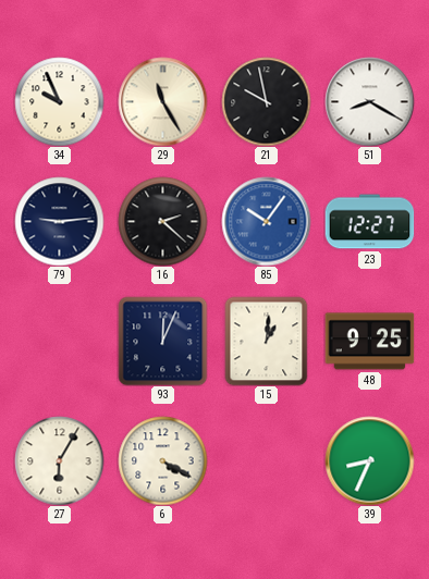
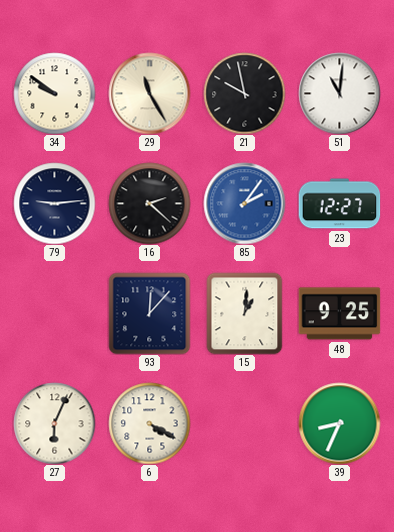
34: 9:56 -> 9:51 (54, 93)
51: 8:20 -> 11:01 (339, 93)
85: 10:06 -> 2:06 (244, 203)
93: 12:04 -> 12:07 (149, 313)
27: 6:05 -> 6:04 (54, 423)
